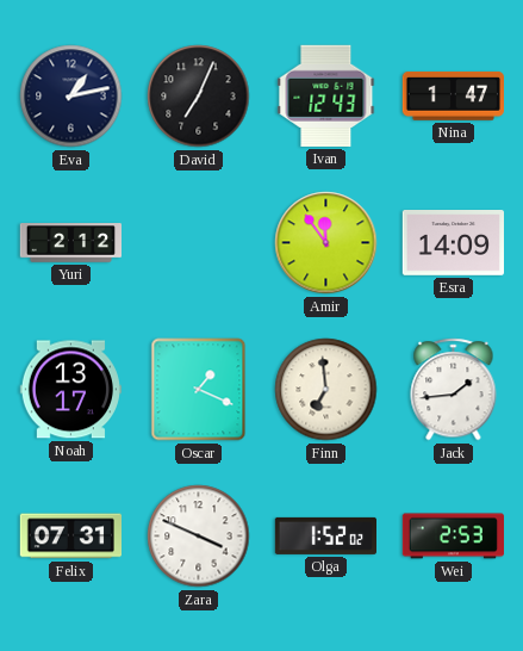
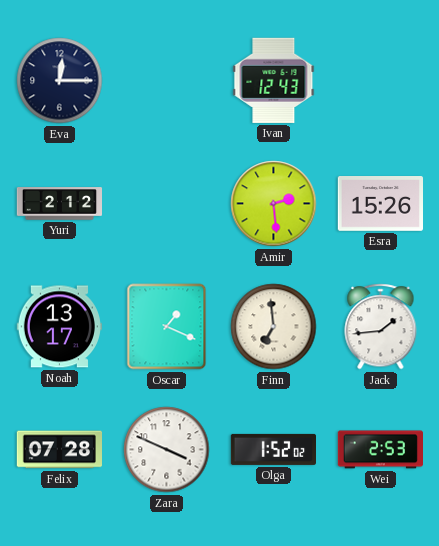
Eva: 1:13 -> 12:15 (60, 81)
David: 7:04 -> none (199, 97)
Nina: 1:47 -> none (453, 97)
Amir: 11:54 -> 2:29 (274, 204)
Esra: 14:09 -> 15:26 (380, 204)
Felix: 07:31 -> 07:28 (59, 450)
